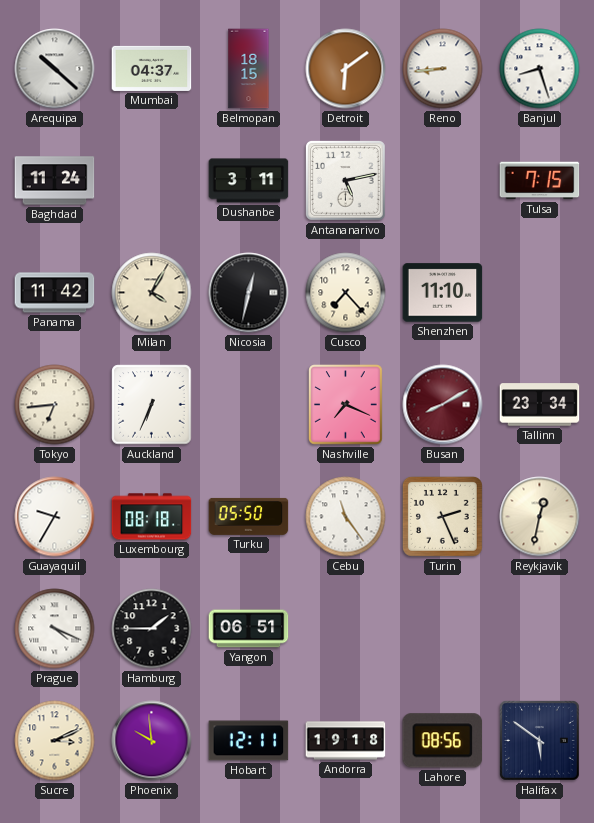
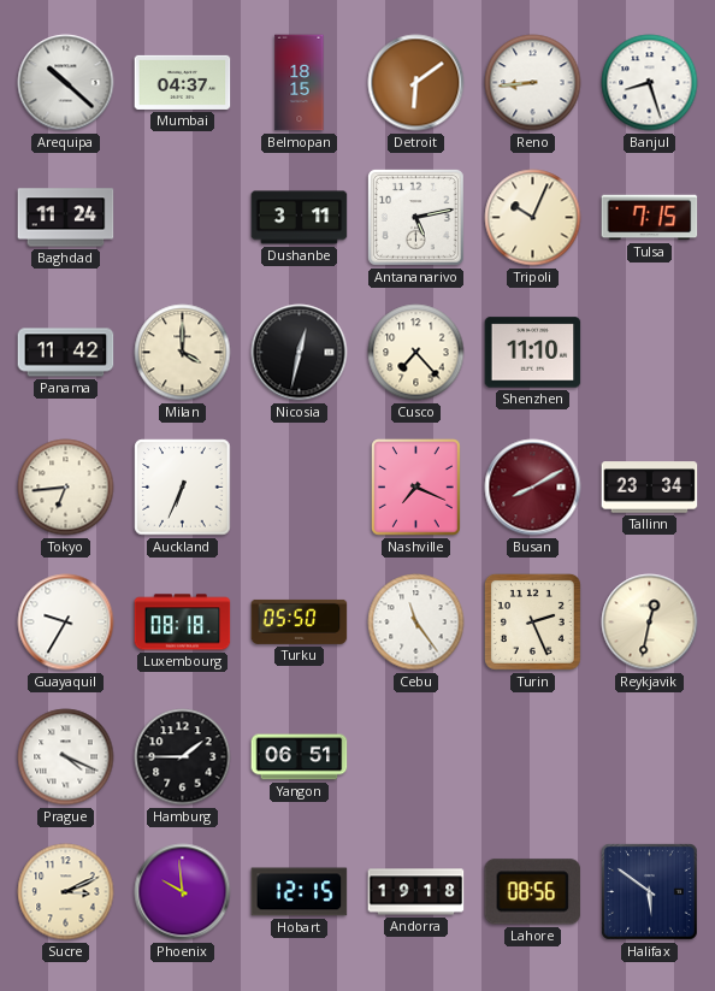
Tripoli: none -> 10:04 (533, 218)
Milan: 4:05 -> 4:00 (183, 353)
Hobart: 12:11 -> 12:15 (300, 892)
